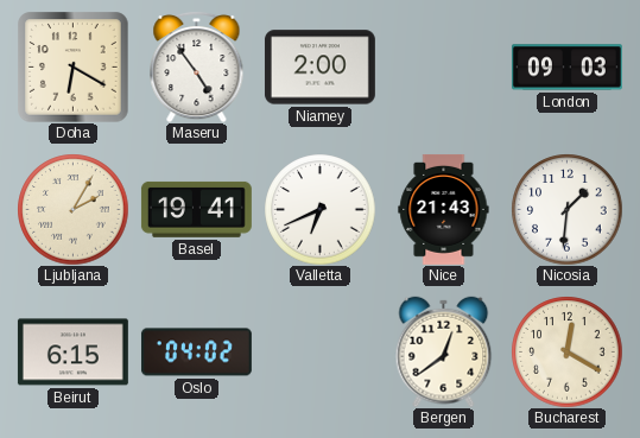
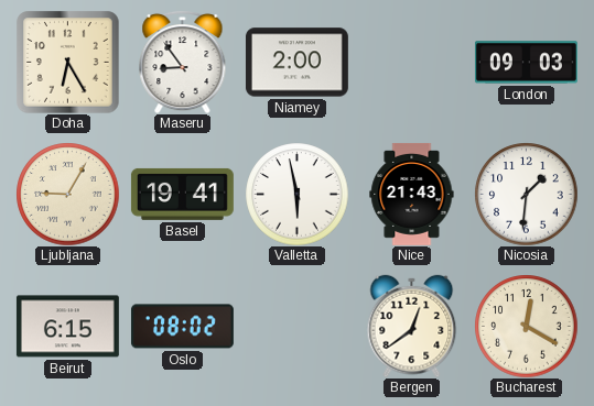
Doha: 6:20 -> 6:25 (67, 62)
Maseru: 4:54 -> 8:54 (183, 62)
Ljubljana: 2:05 -> 9:05 (67, 194)
Valletta: 6:41 -> 5:58 (296, 194)
Oslo: 04:02 -> 08:02 (182, 327)
